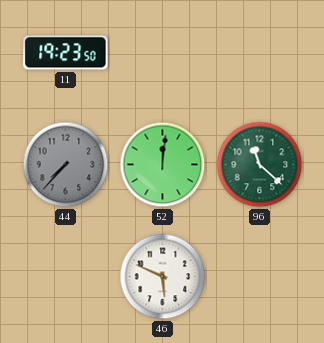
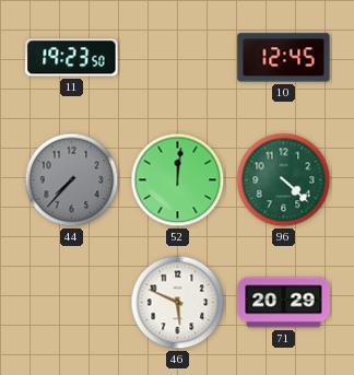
10: none -> 12:45 (284, 58)
96: 11:22 -> 4:22 (284, 180)
71: none -> 20:29 (284, 303)
